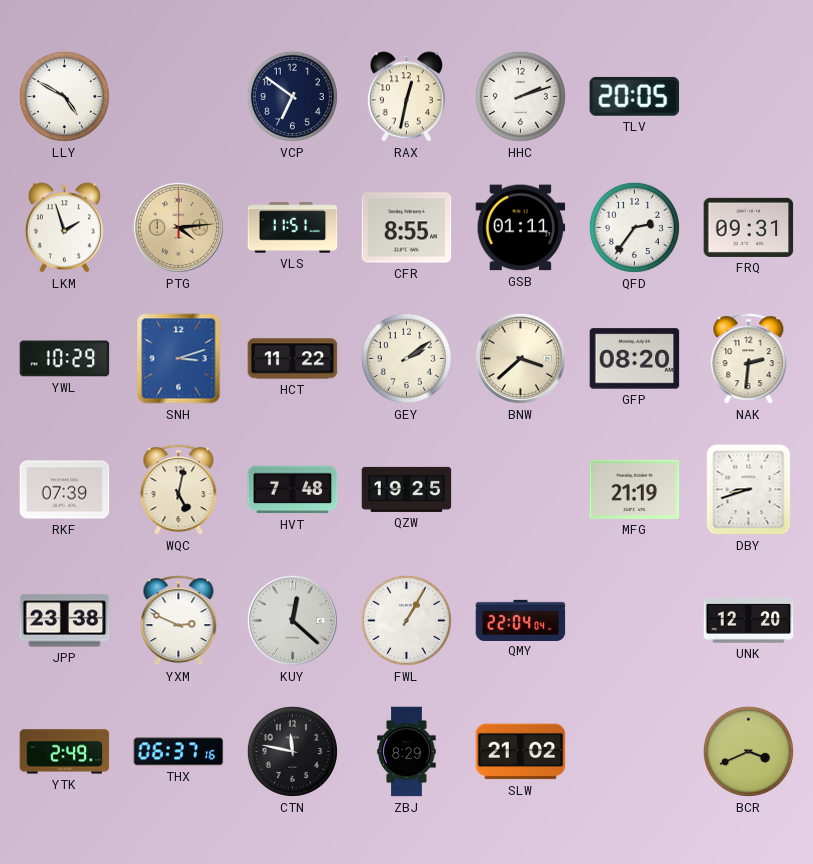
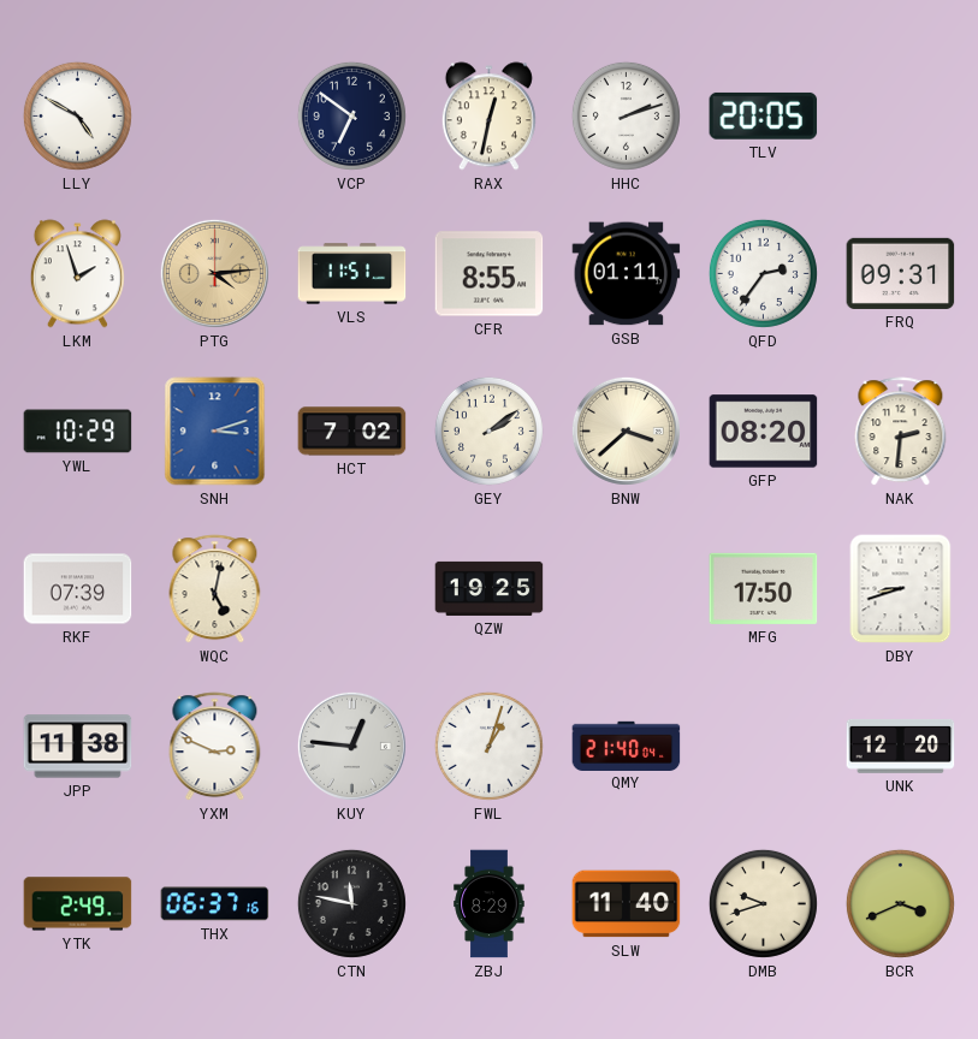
HCT: 11:22 -> 7:02 (352, 432)
HVT: 7:48 -> none (293, 490)
MFG: 21:19 -> 17:50 (764, 588)
JPP: 23:38 -> 11:38 (78, 747)
KUY: 12:22 -> 12:46 (351, 746)
FWL: 1:05 -> 1:03 (488, 746)
QMY: 22:04 -> 21:40 (627, 746)
SLW: 21:02 -> 11:40 (627, 904)
DMB: none -> 9:42 (763, 903)
